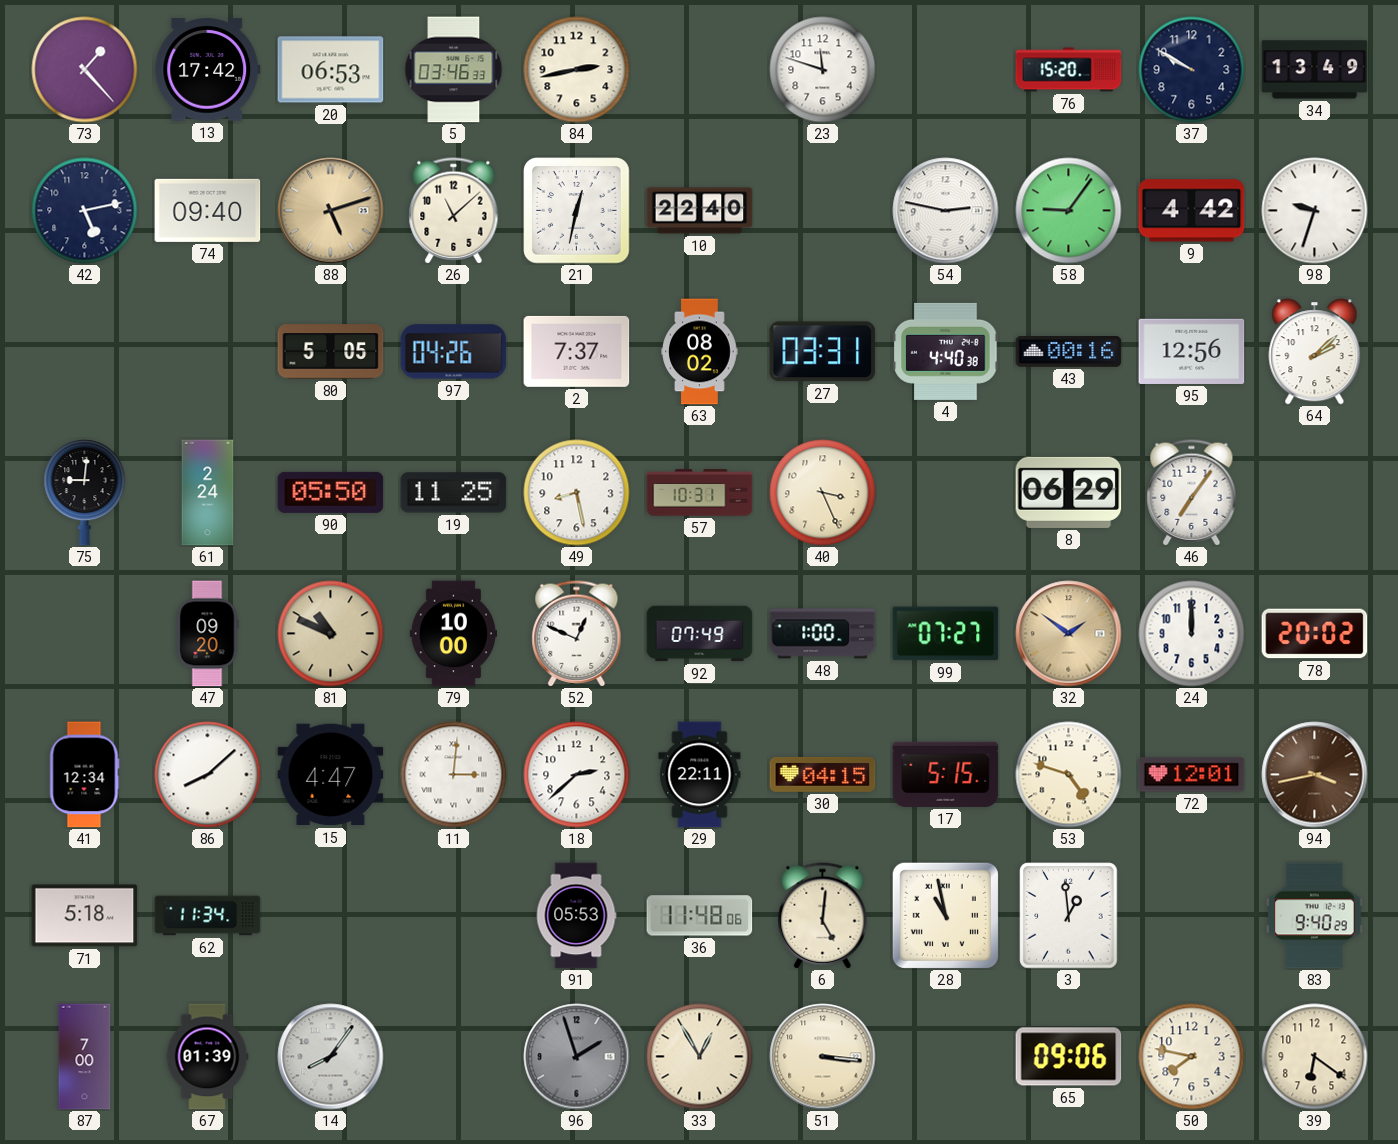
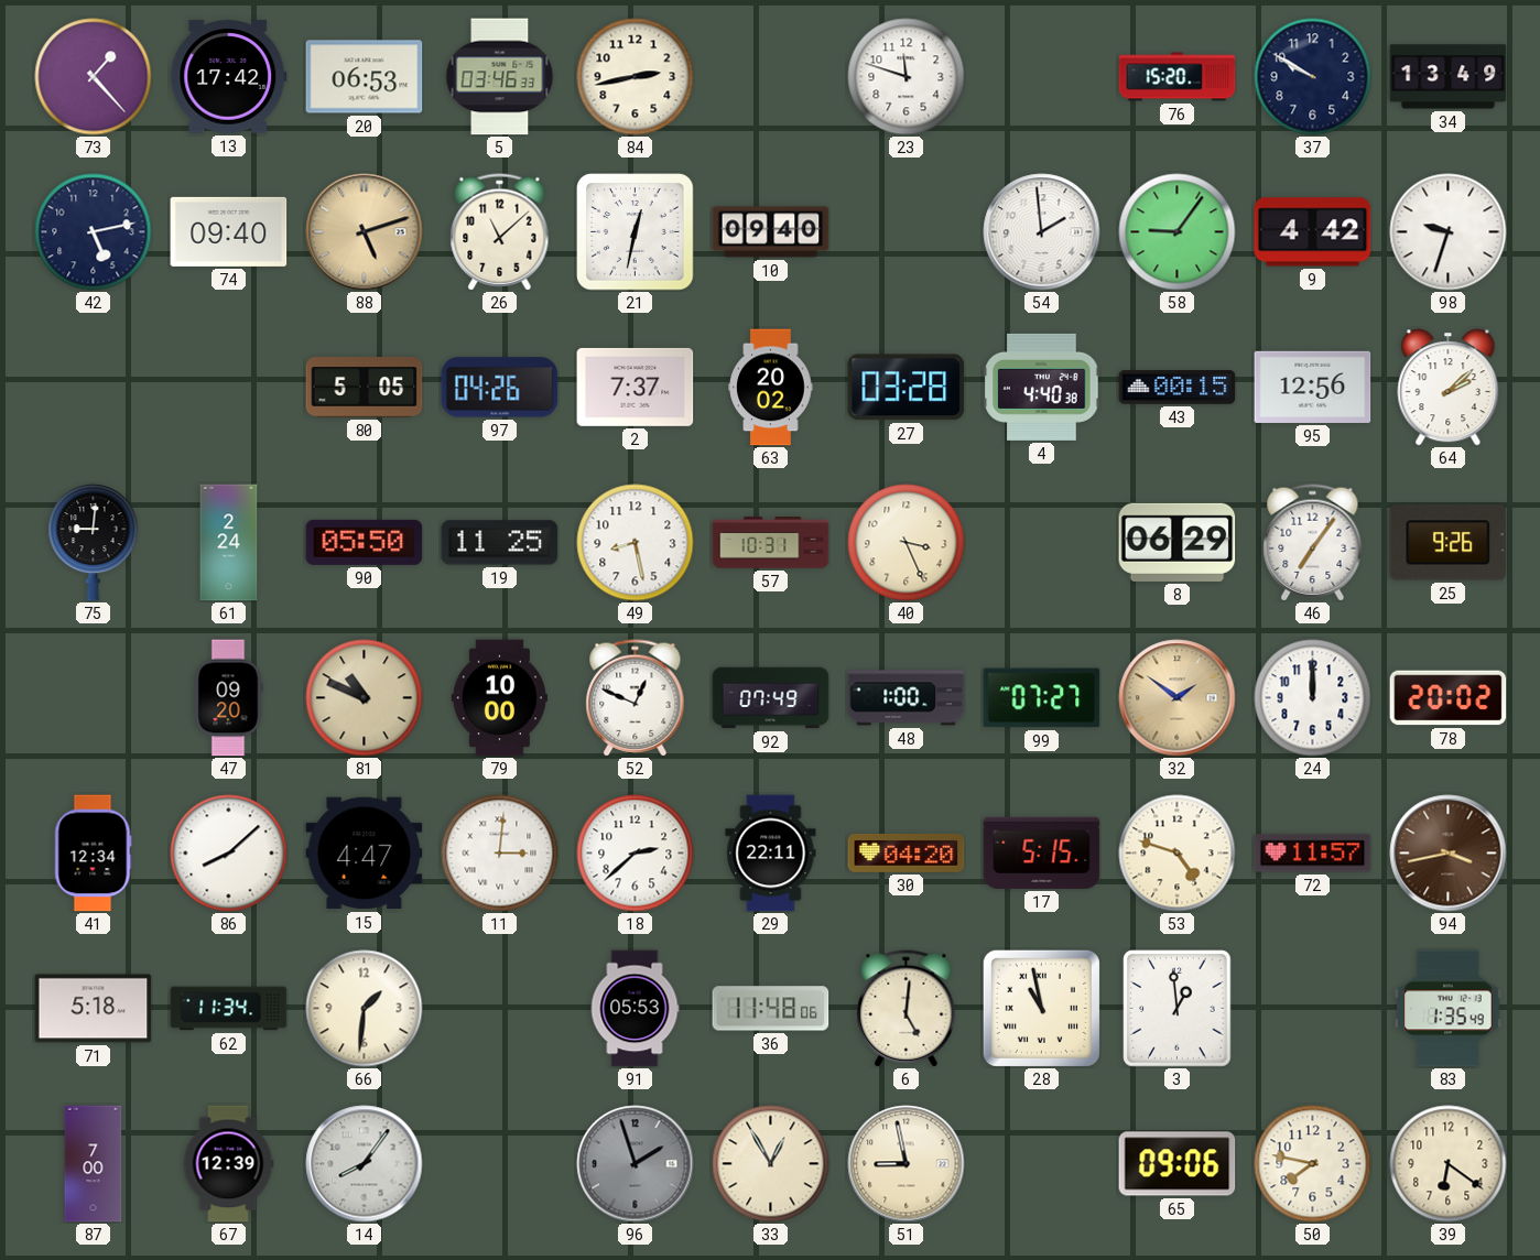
10: 22:40 -> 09:40 (771, 232)
54: 2:47 -> 1:59 (1042, 232)
63: 08:02 -> 20:02 (771, 388)
27: 03:31 -> 03:28 (907, 388)
43: 00:16 -> 00:15 (1178, 388)
25: none -> 9:26 (1449, 543)
30: 04:15 -> 04:20 (907, 854)
72: 12:01 -> 11:57 (1313, 854)
66: none -> 1:31 (365, 1009)
83: 9:40 -> 1:35 (1449, 1009)
67: 01:39 -> 12:39 (228, 1164)
51: 3:16 -> 8:58 (907, 1164)
